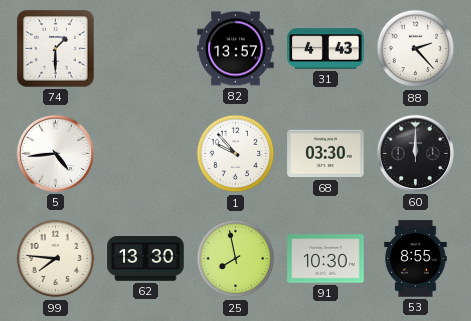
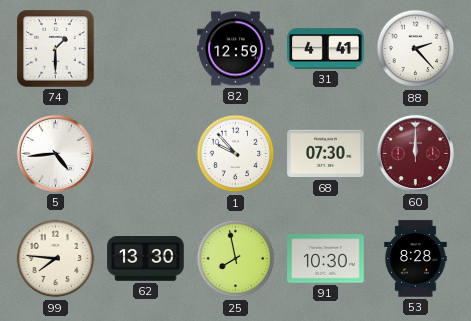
82: 13:57 -> 12:59 (236, 49)
31: 4:43 -> 4:41 (326, 49)
68: 03:30 -> 07:30 (326, 154)
60 dial: black -> burgundy (415, 153)
53: 8:55 -> 8:28 (416, 259)
